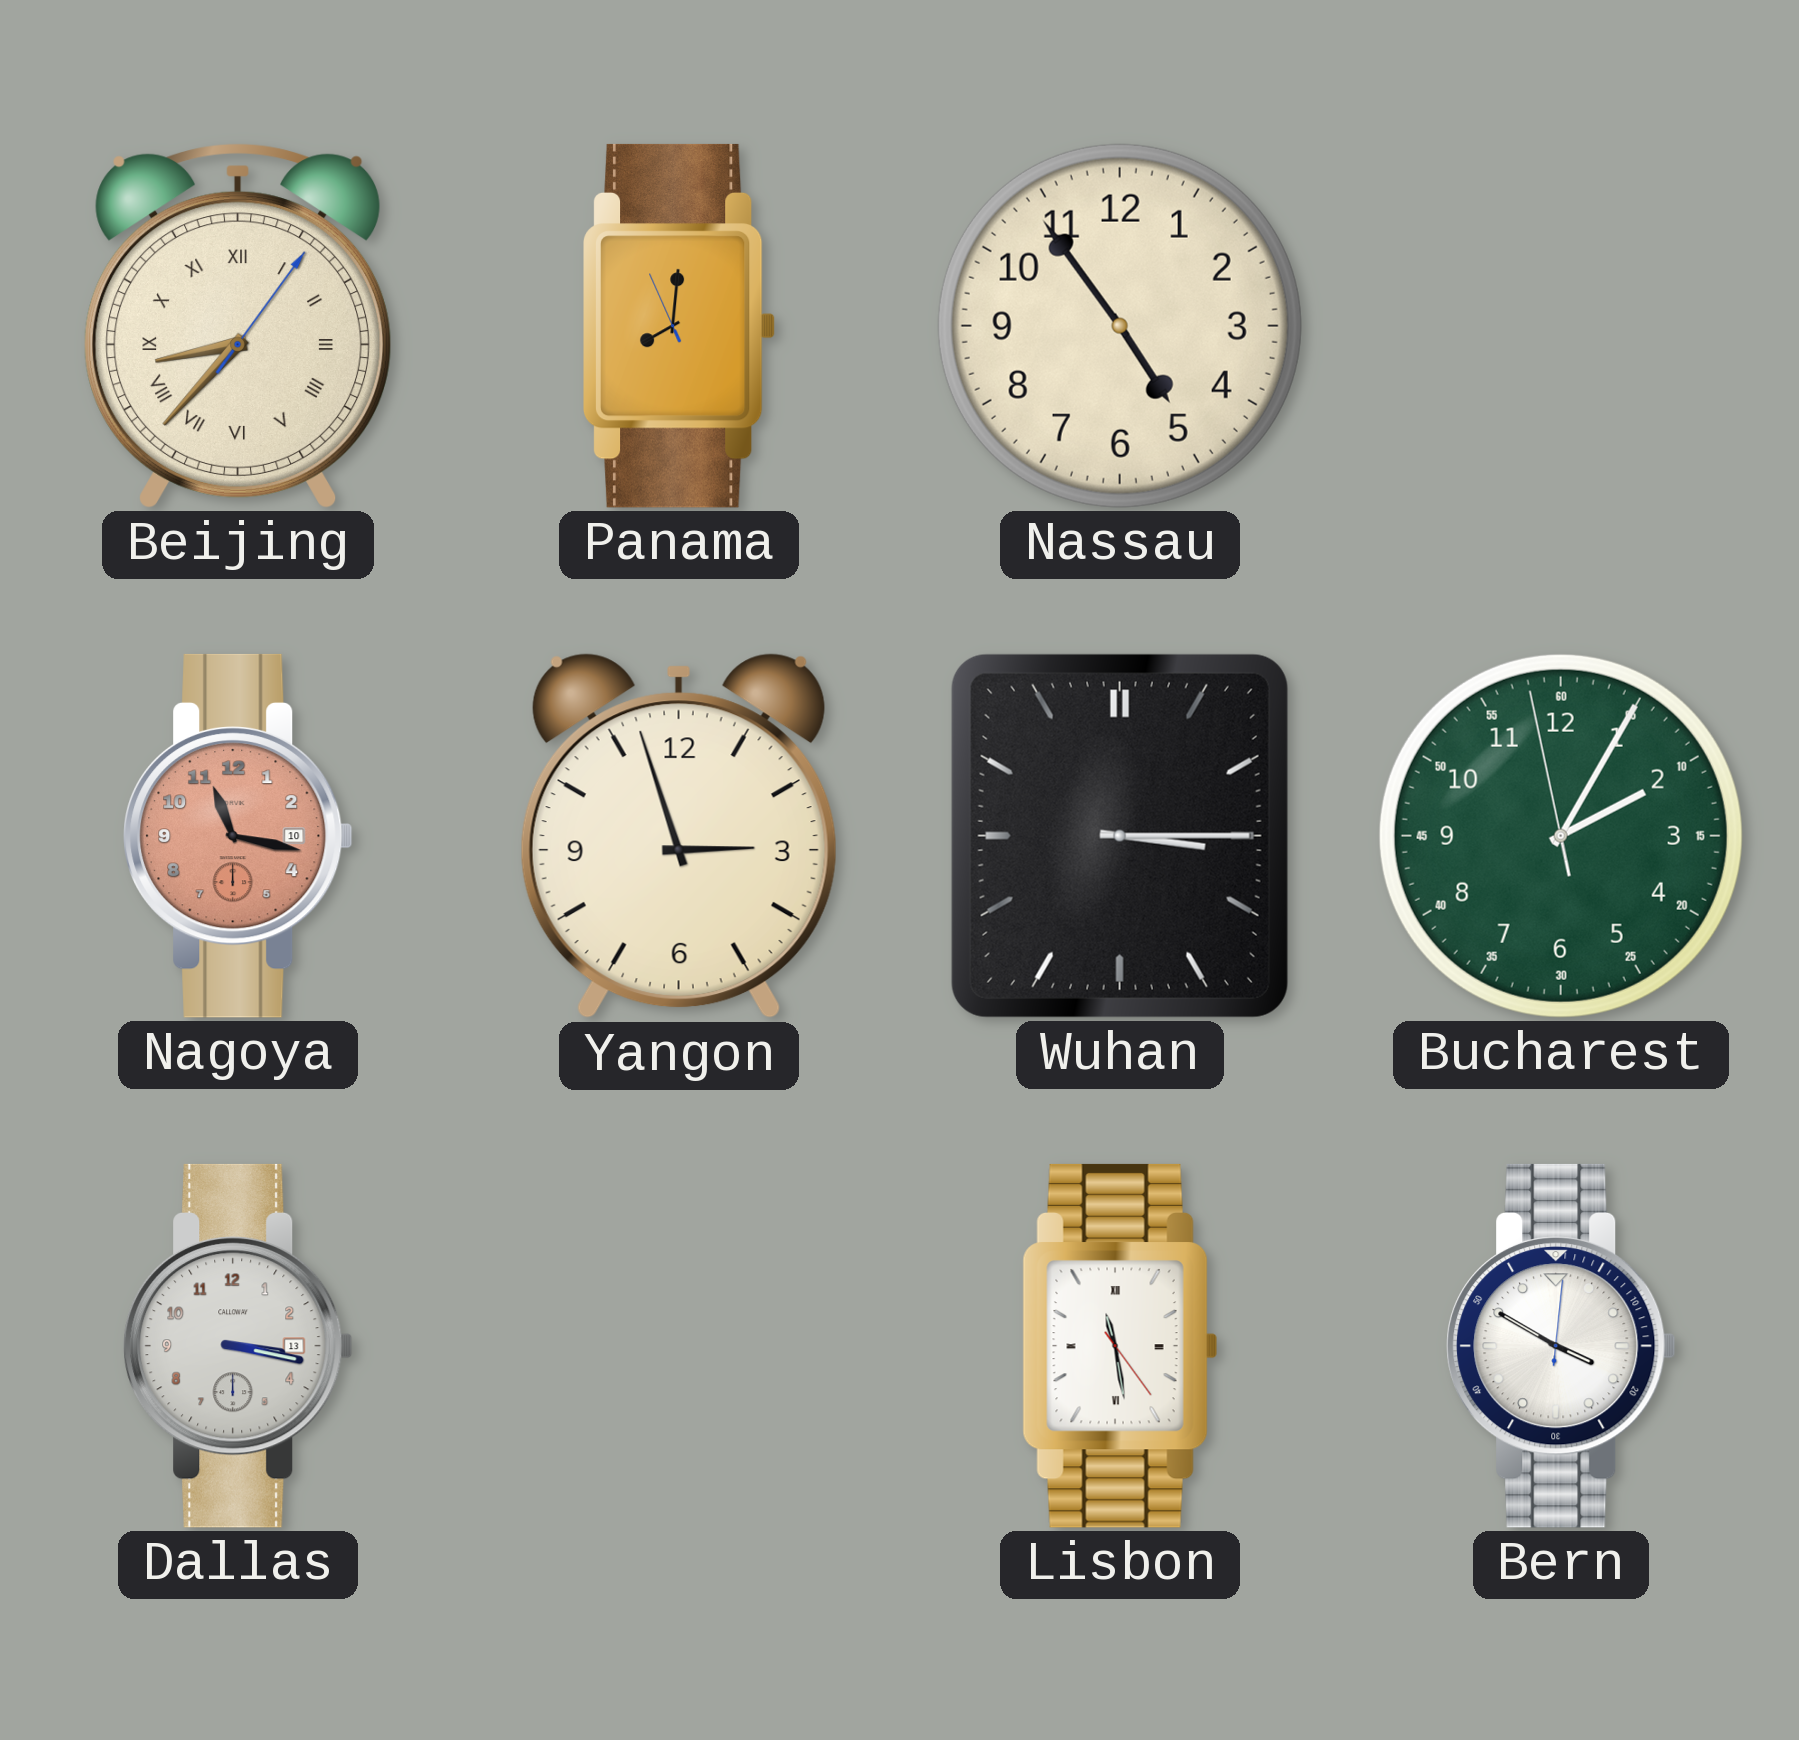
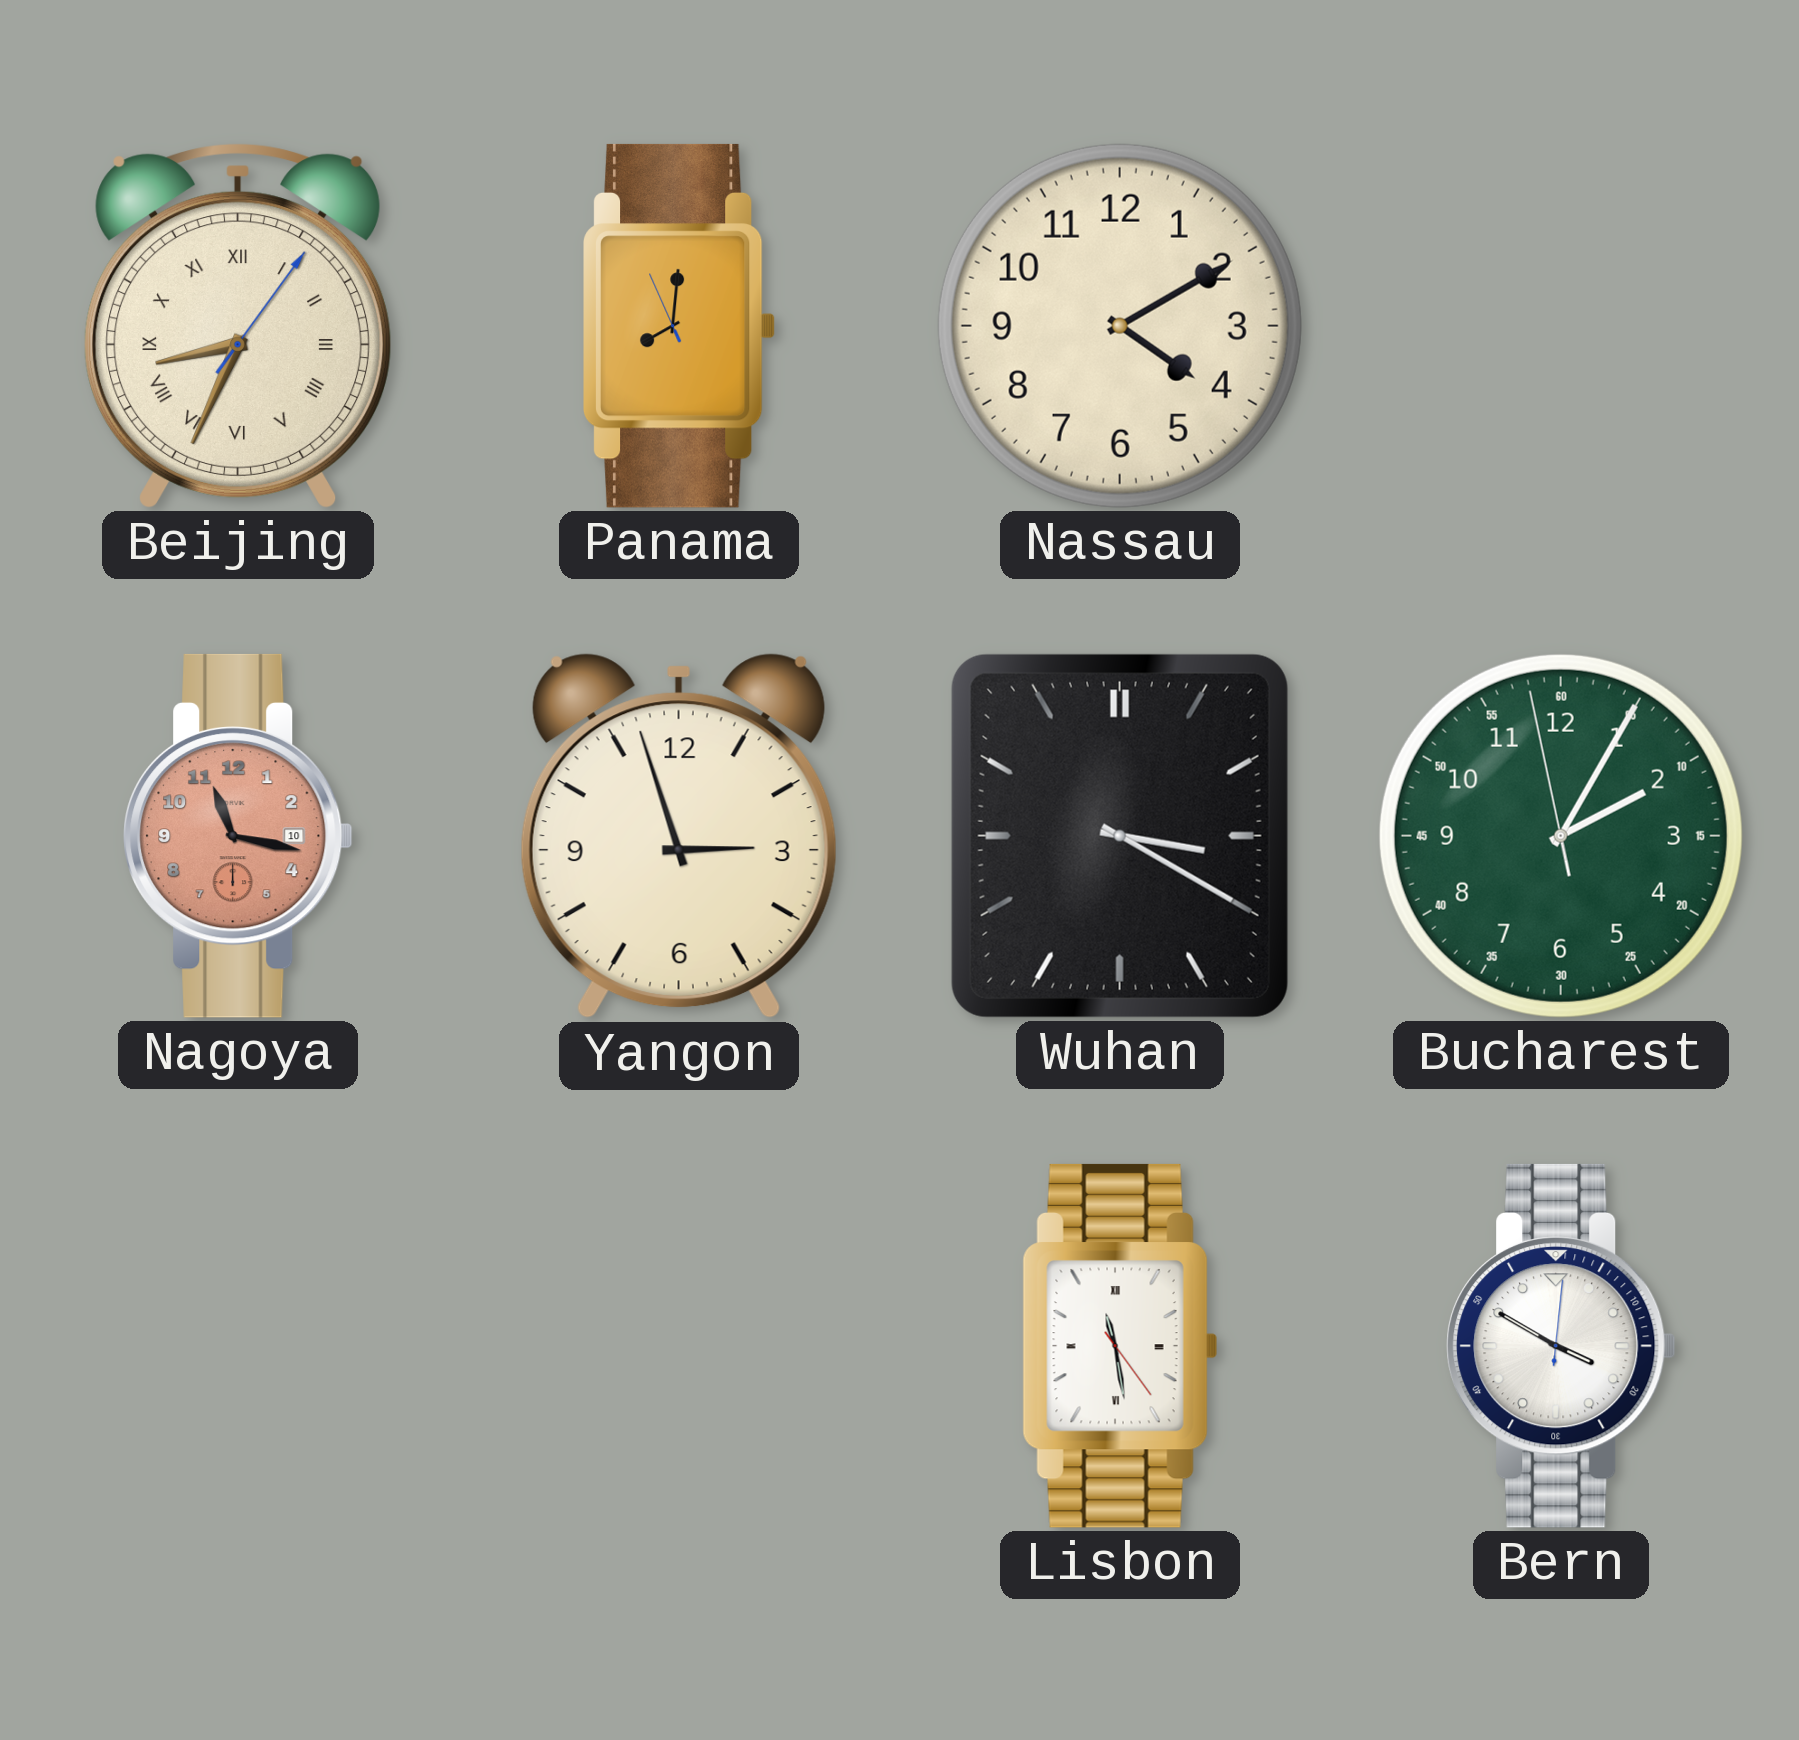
Beijing: 8:37 -> 8:34 (238, 326)
Nassau: 4:54 -> 4:10 (1120, 326)
Wuhan: 3:15 -> 3:20 (1120, 836)
Dallas: 3:17 -> none (238, 1346)
